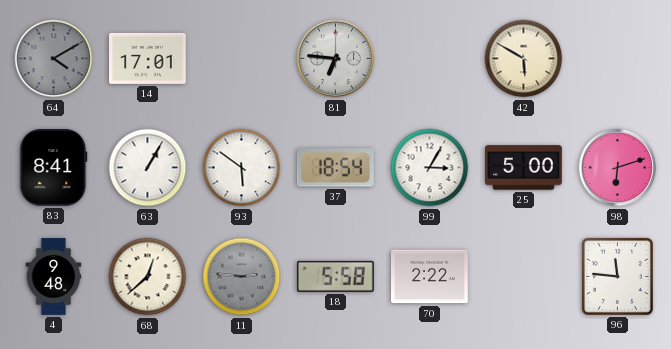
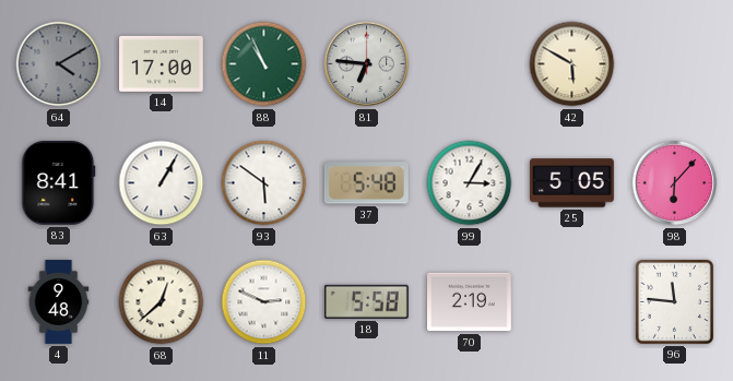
14: 17:01 -> 17:00 (162, 63)
88: none -> 10:56 (264, 64)
37: 18:54 -> 5:48 (366, 183)
25: 5:00 -> 5:05 (572, 183)
98: 6:12 -> 6:07 (675, 183)
11: 2:46 -> 2:49 (264, 302)
11 dial: grey -> white (264, 302)
70: 2:22 -> 2:19 (470, 302)
